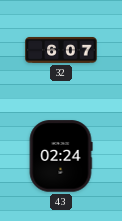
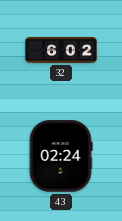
32: 6:07 -> 6:02 (61, 50)
